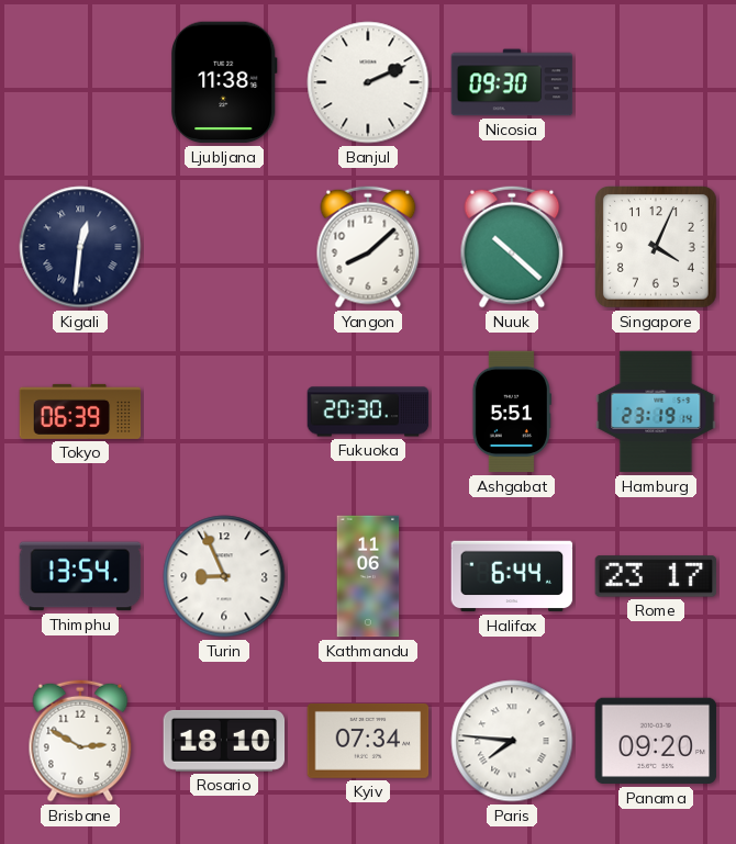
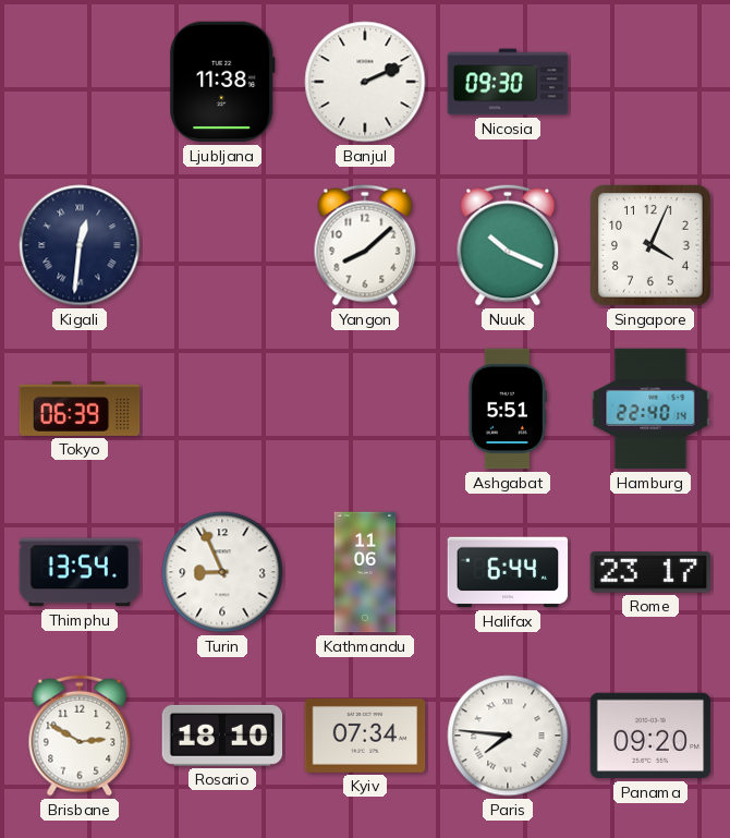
Nuuk: 10:22 -> 10:19 (508, 245)
Fukuoka: 20:30 -> none (368, 412)
Hamburg: 23:19 -> 22:40 (650, 409)
